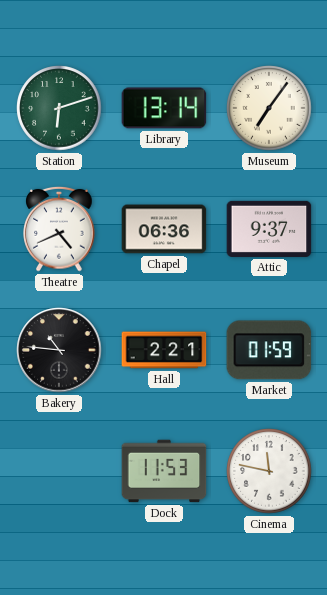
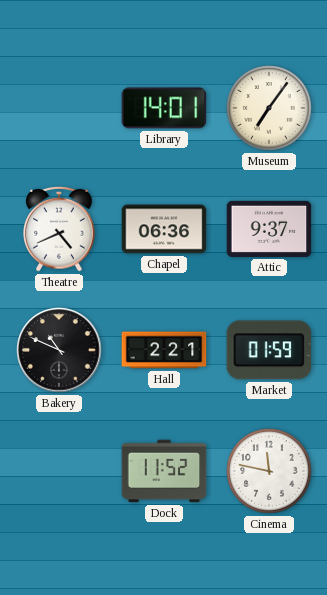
Station: 6:12 -> none (59, 108)
Library: 13:14 -> 14:01 (164, 108)
Bakery: 10:46 -> 10:49 (59, 350)
Dock: 11:53 -> 11:52 (164, 471)
